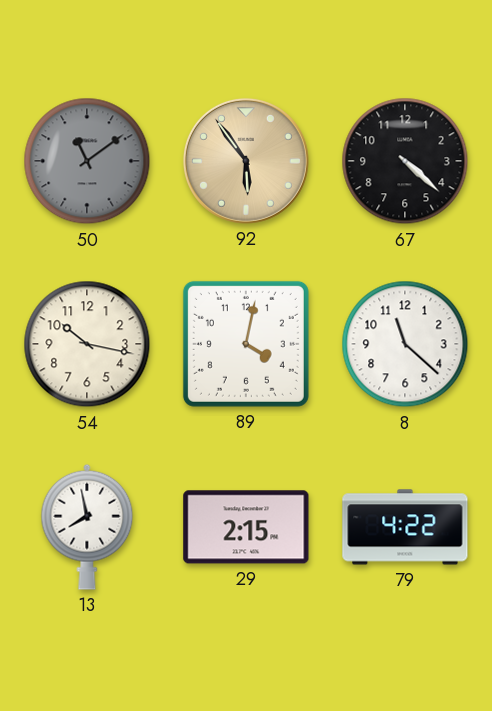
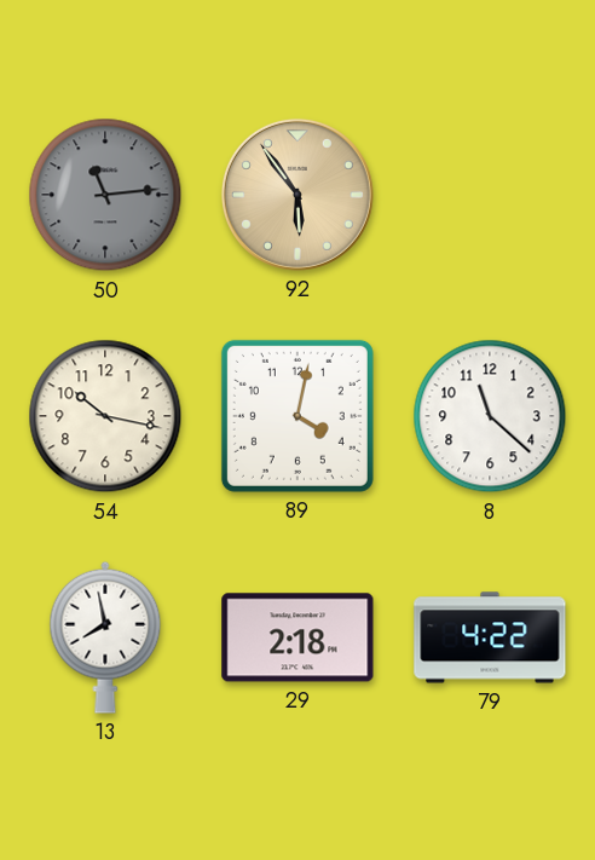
50: 11:09 -> 11:14 (105, 195)
67: 4:22 -> none (405, 161)
29: 2:15 -> 2:18 (297, 637)
